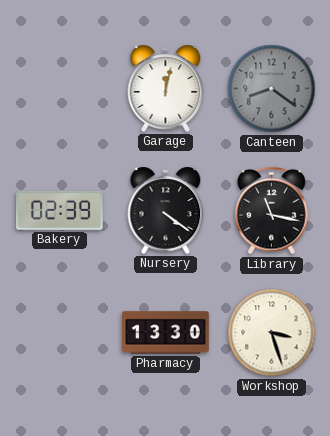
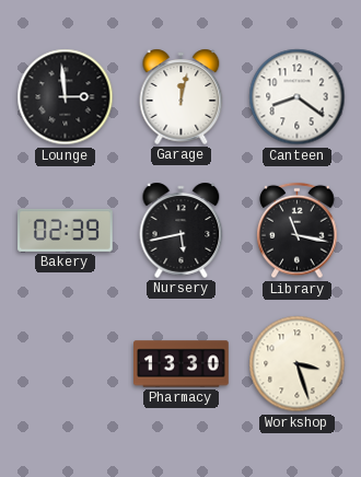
Lounge: none -> 2:59 (66, 97)
Canteen dial: grey -> white (298, 97)
Nursery: 4:21 -> 5:43 (182, 230)
